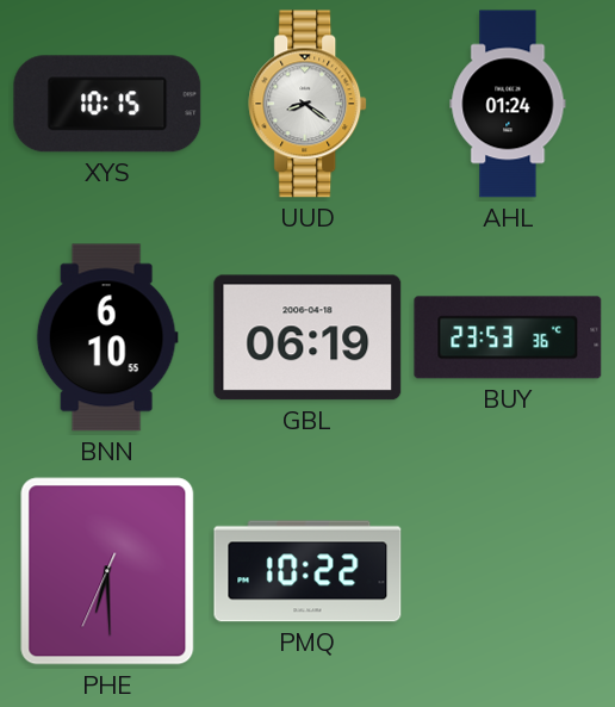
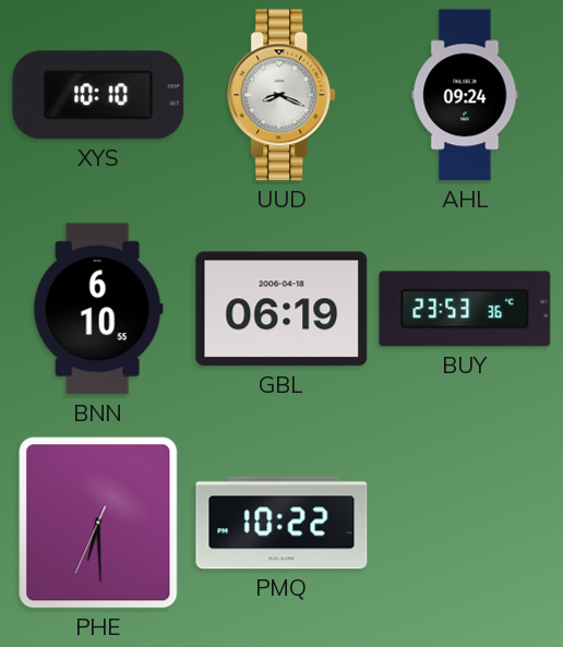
XYS: 10:15 -> 10:10 (98, 95)
UUD: 8:21 -> 8:19 (283, 95)
AHL: 01:24 -> 09:24 (465, 95)
